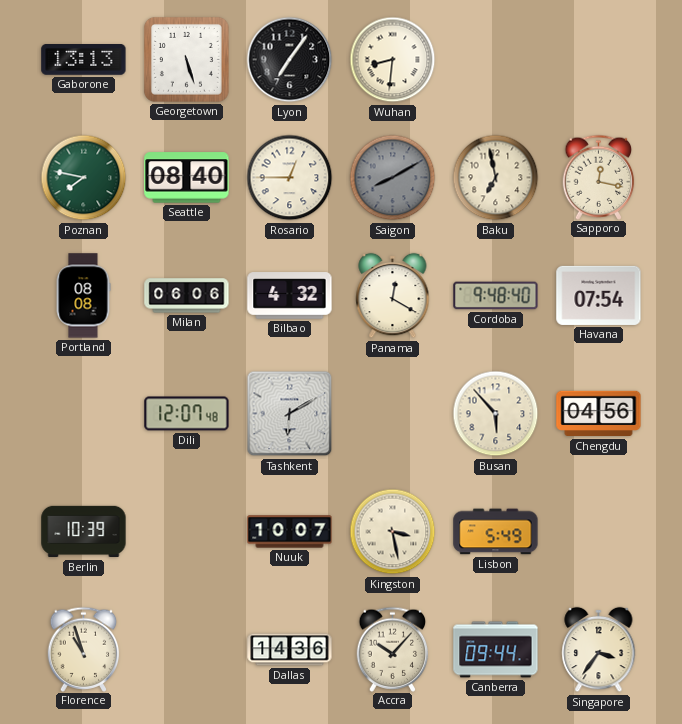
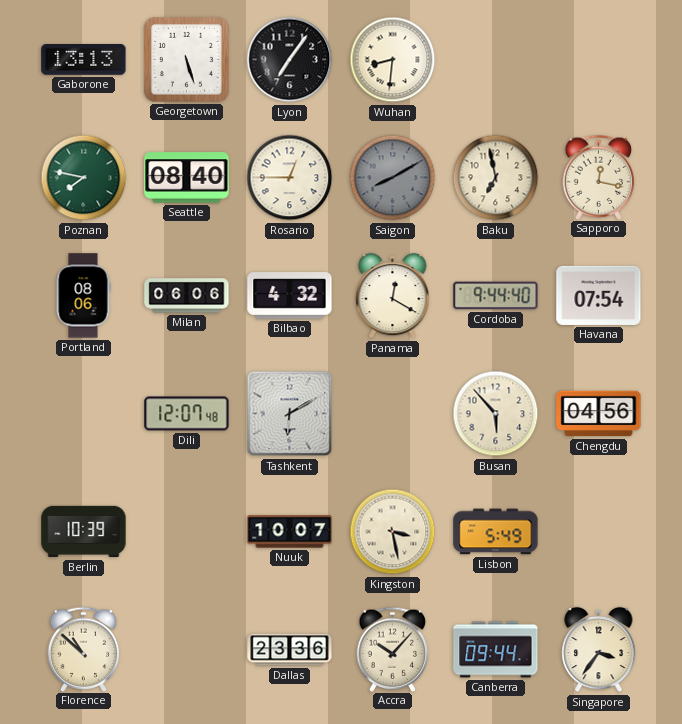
Portland: 08:08 -> 08:06 (83, 296)
Cordoba: 9:48 -> 9:44 (496, 296)
Florence: 10:57 -> 10:52 (84, 649)
Dallas: 14:36 -> 23:36 (290, 650)
